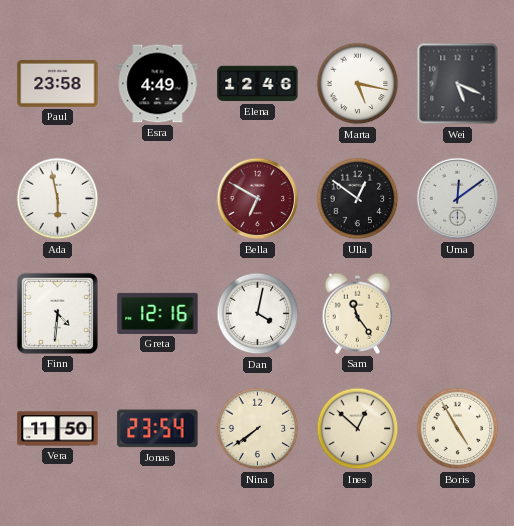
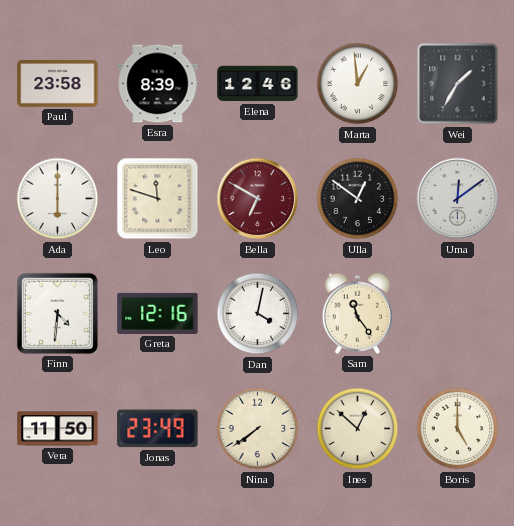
Esra: 4:49 -> 8:39 (158, 84)
Marta: 5:17 -> 12:59 (358, 84)
Wei: 5:19 -> 1:35 (458, 84)
Ada: 5:58 -> 6:00 (58, 199)
Leo: none -> 11:48 (158, 199)
Jonas: 23:54 -> 23:49 (158, 429)
Boris: 4:55 -> 5:00 (458, 429)
